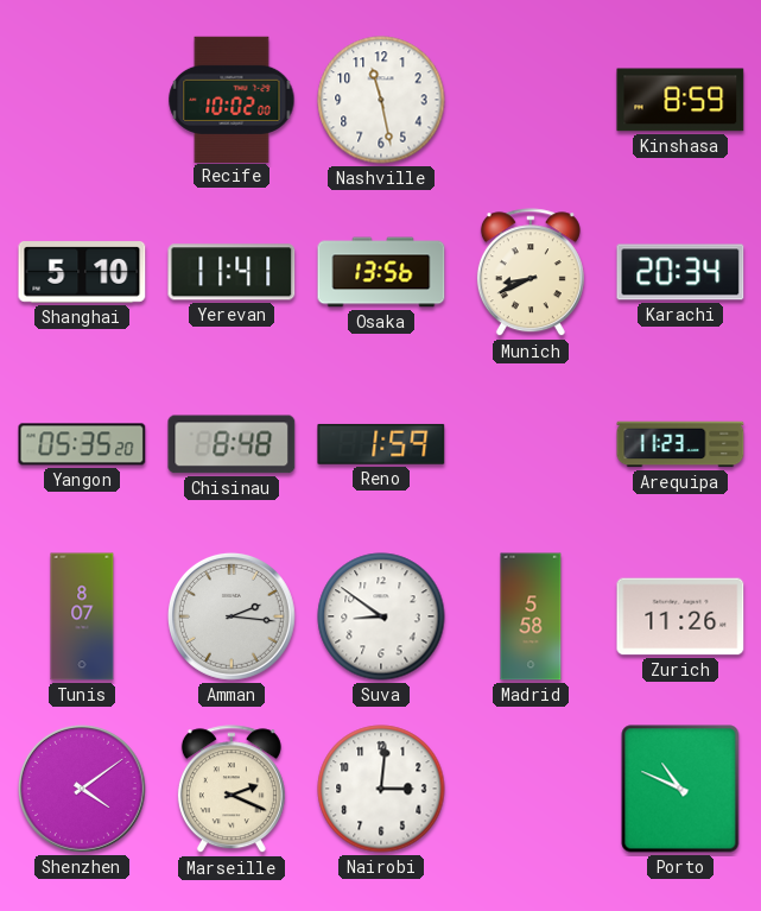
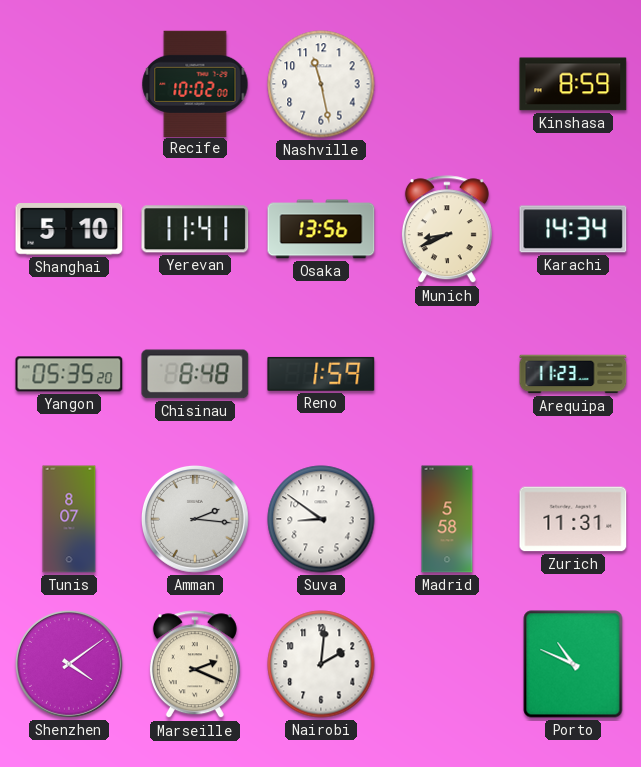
Karachi: 20:34 -> 14:34 (573, 229)
Zurich: 11:26 -> 11:31 (573, 519)
Nairobi: 3:01 -> 2:01 (321, 664)
